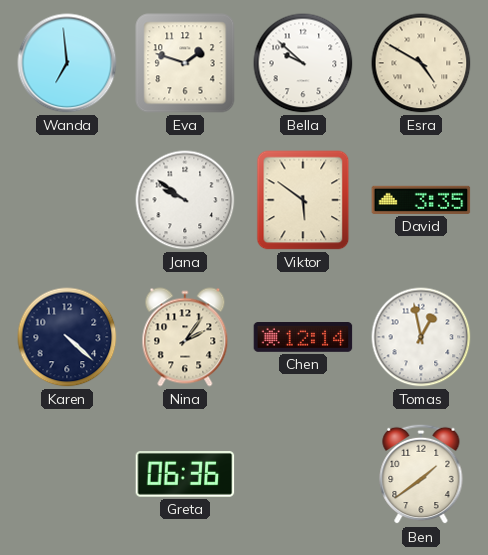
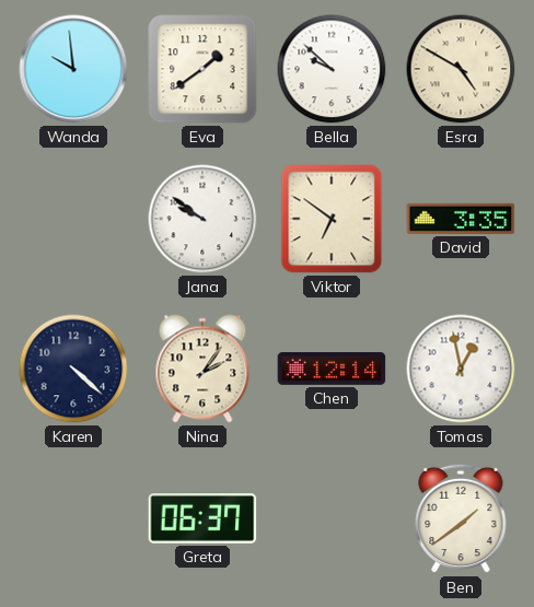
Wanda: 6:59 -> 9:59 (73, 69)
Eva: 1:48 -> 1:39 (202, 69)
Viktor: 5:51 -> 6:51 (332, 219)
Greta: 06:36 -> 06:37 (202, 520)
